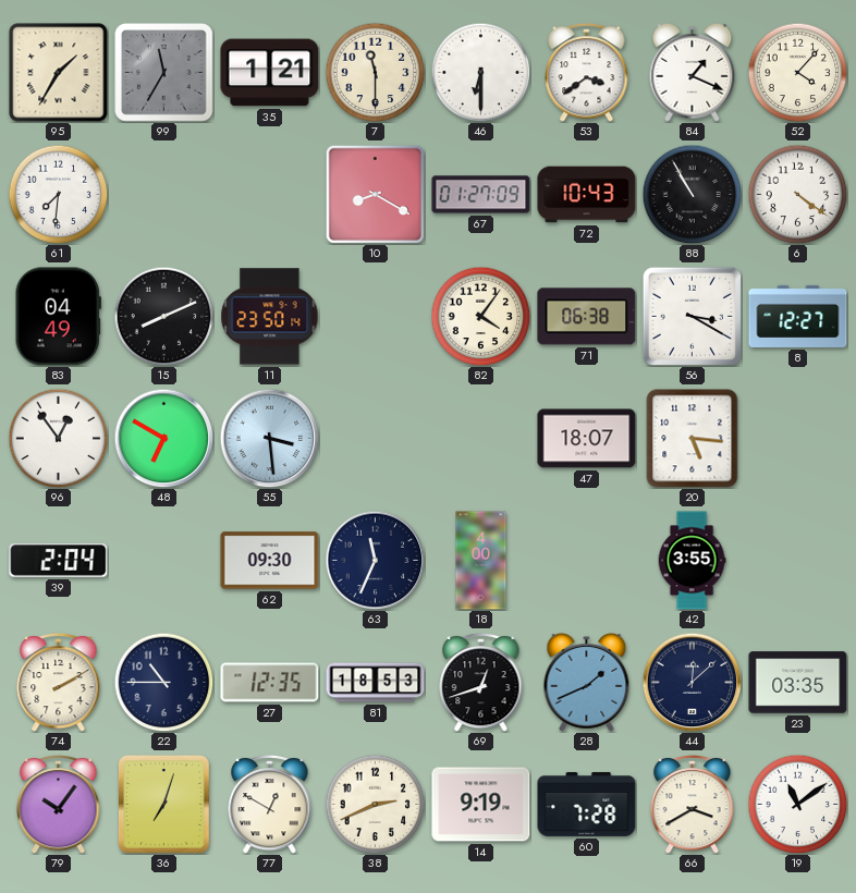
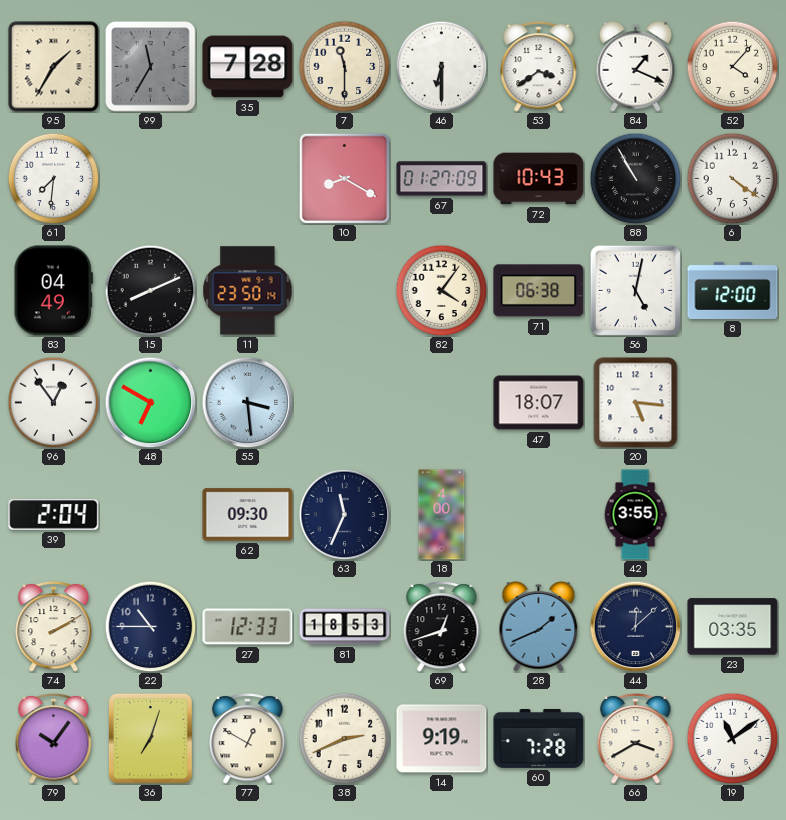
35: 1:21 -> 7:28 (248, 67)
56: 3:20 -> 5:02 (635, 290)
8: 12:27 -> 12:00 (733, 290)
27: 12:35 -> 12:33 (248, 627)
